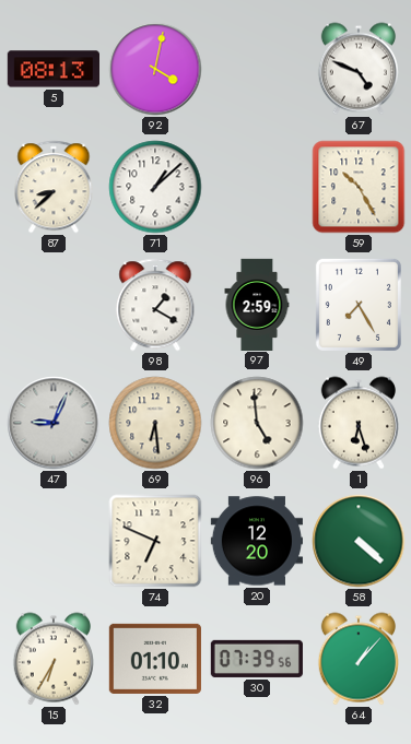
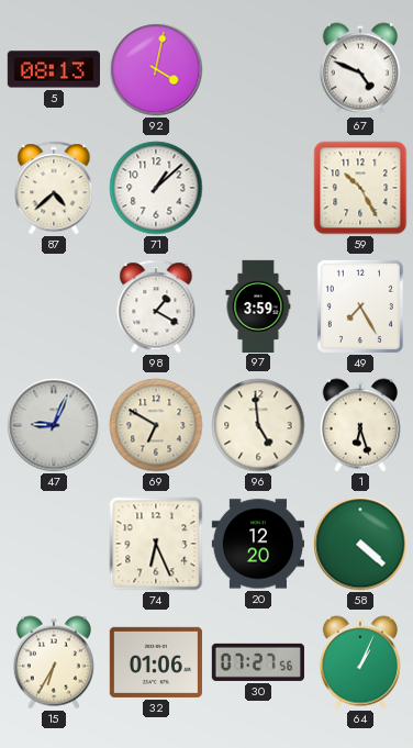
87: 8:38 -> 4:38 (54, 188)
97: 2:59 -> 3:59 (258, 305)
69: 6:29 -> 6:50 (156, 425)
74: 6:49 -> 6:26 (156, 544)
32: 01:10 -> 01:06 (156, 662)
30: 07:39 -> 07:27 (258, 662)
64: 1:07 -> 1:04 (360, 662)
